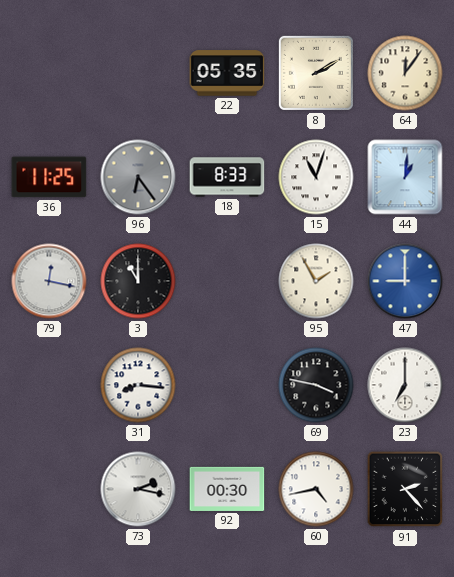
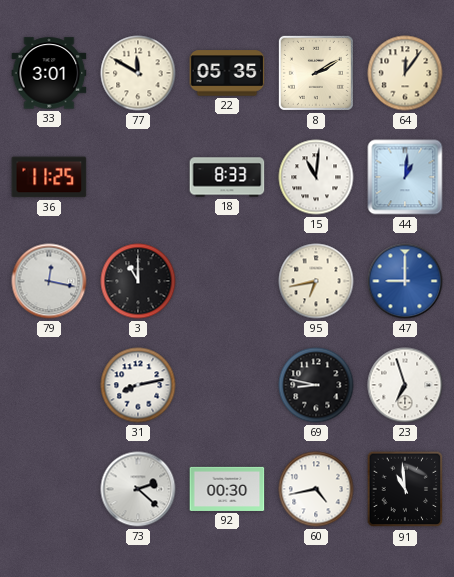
33: none -> 3:01 (49, 73)
77: none -> 11:50 (138, 73)
96: 6:24 -> none (138, 177)
15: 11:03 -> 11:01 (316, 177)
95: 1:55 -> 6:43 (316, 281)
31: 8:16 -> 8:13 (138, 385)
69: 3:47 -> 8:47 (316, 385)
23: 7:00 -> 6:57 (405, 385)
73: 2:17 -> 2:22 (138, 489)
91: 2:23 -> 10:59 (405, 489)
